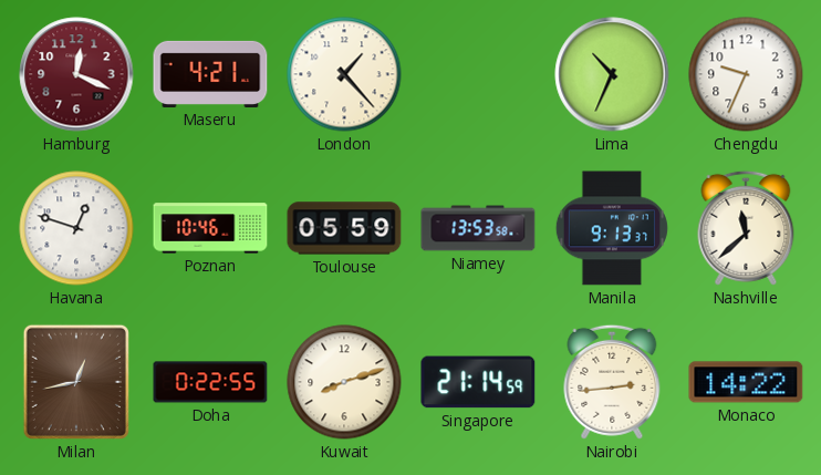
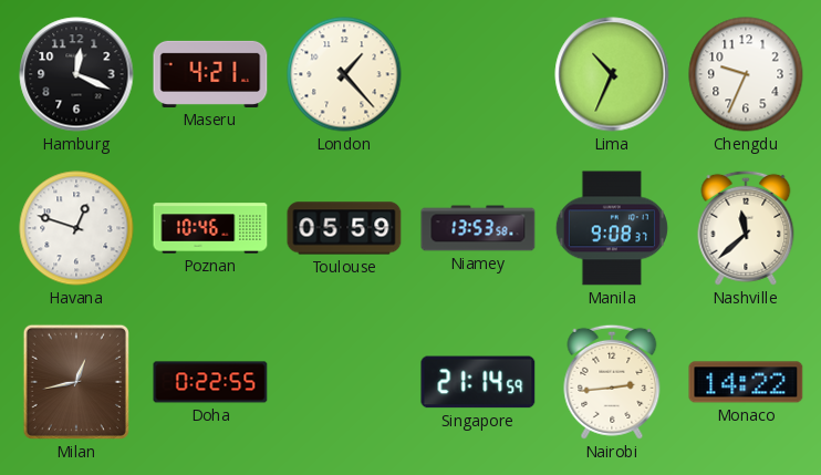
Hamburg dial: burgundy -> black (76, 74)
Manila: 9:13 -> 9:08 (612, 228)
Kuwait: 8:12 -> none (344, 382)
